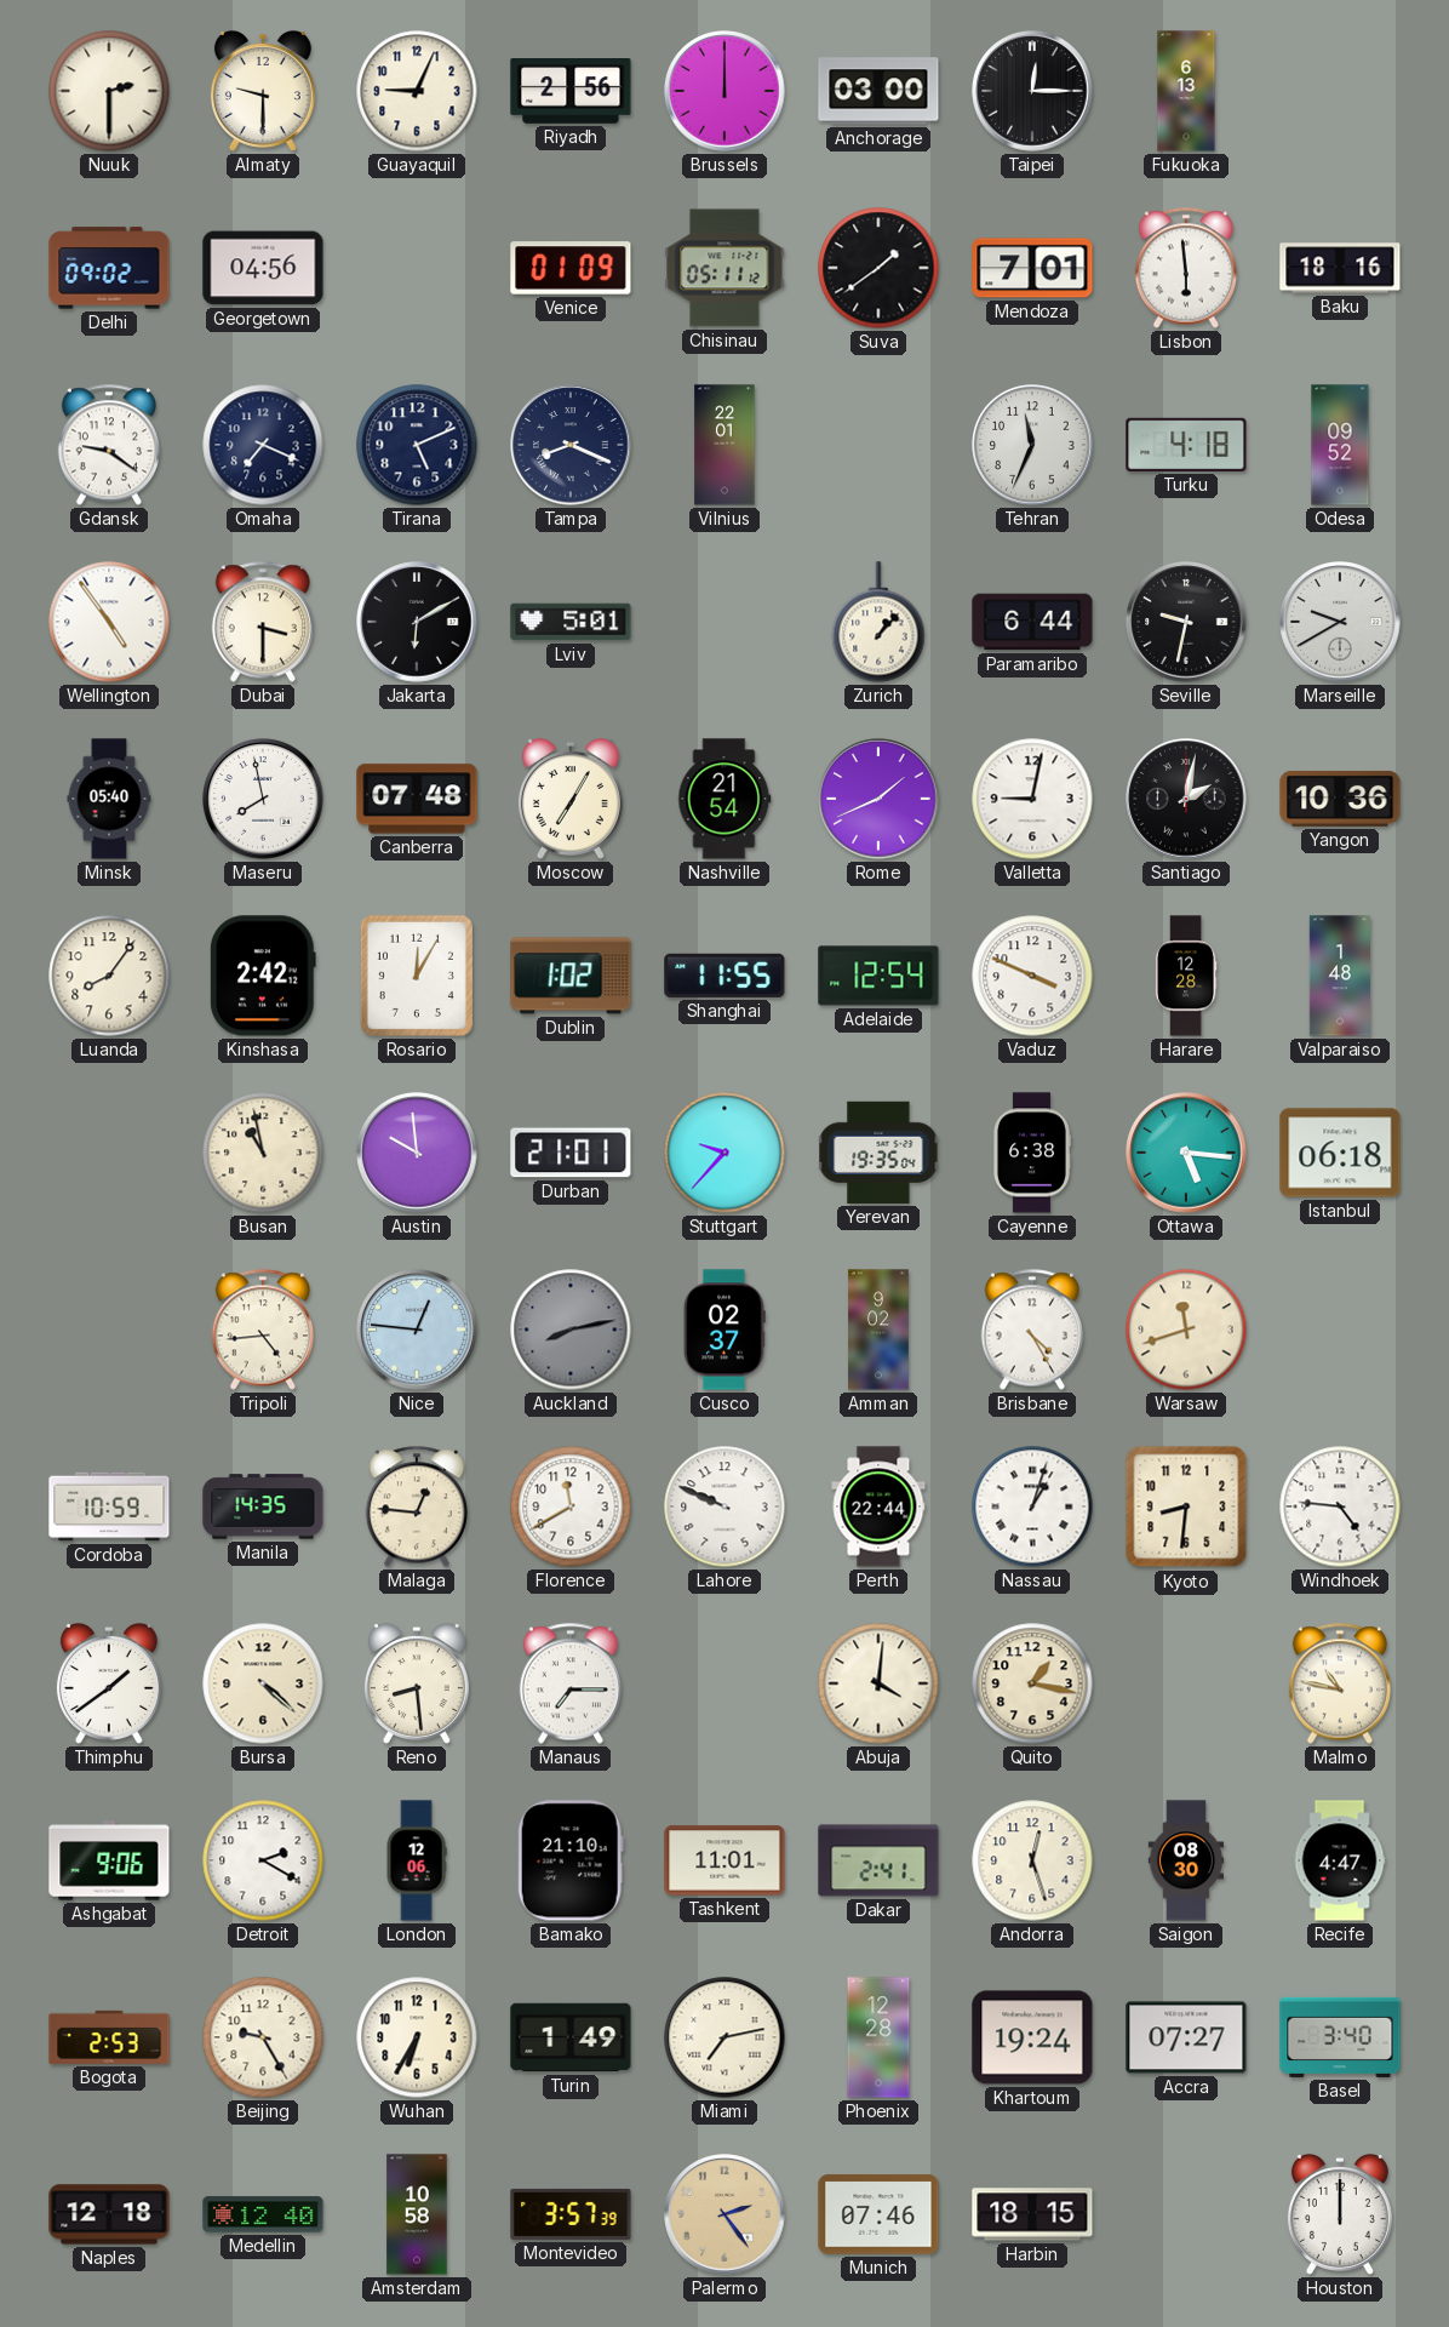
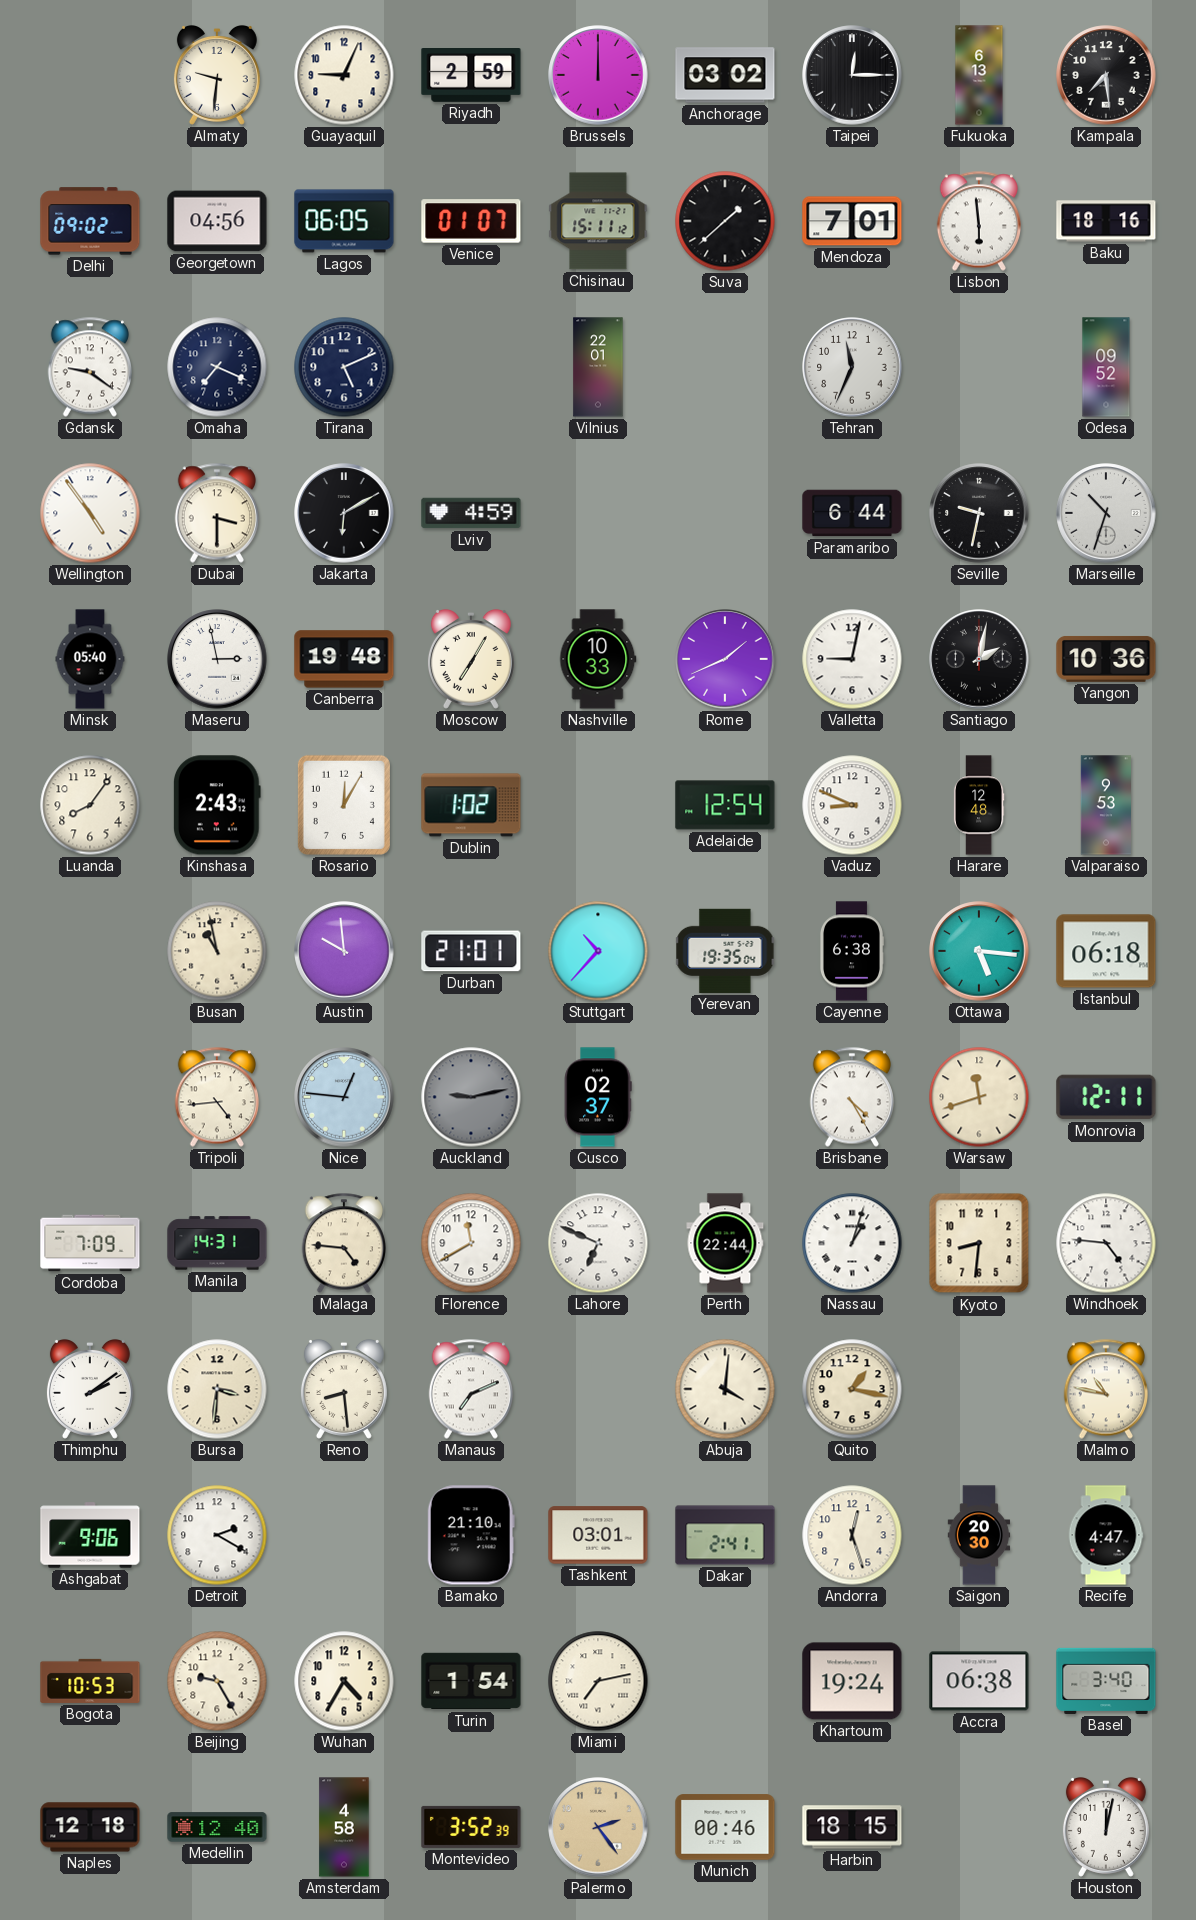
Nuuk: 2:30 -> none (109, 91)
Almaty: 9:30 -> 9:31 (217, 75)
Riyadh: 2:56 -> 2:59 (471, 76)
Anchorage: 03:00 -> 03:02 (725, 75)
Kampala: none -> 7:29 (1106, 75)
Lagos: none -> 06:05 (344, 221)
Venice: 01:09 -> 01:07 (471, 221)
Chisinau: 05:11 -> 15:11 (598, 221)
Suva: 1:39 -> 1:38 (725, 221)
Tampa: 8:19 -> none (571, 445)
Turku: 4:18 -> none (1186, 445)
Lviv: 5:01 -> 4:59 (471, 513)
Zurich: 1:07 -> none (878, 622)
Marseille: 9:40 -> 10:33 (1106, 513)
Maseru: 7:58 -> 2:58 (217, 659)
Canberra: 07:48 -> 19:48 (344, 659)
Nashville: 21:54 -> 10:33 (598, 659)
Kinshasa: 2:42 -> 2:43 (217, 805)
Shanghai: 11:55 -> none (724, 976)
Vaduz: 3:49 -> 8:49 (852, 805)
Harare: 12:28 -> 12:48 (979, 805)
Valparaiso: 1:48 -> 9:53 (1105, 805)
Stuttgart: 9:37 -> 10:37 (598, 951)
Auckland: 8:13 -> 9:13 (471, 1097)
Amman: 9:02 -> none (878, 1330)
Monrovia: none -> 12:11 (1106, 1097)
Cordoba: 10:59 -> 7:09 (90, 1243)
Manila: 14:35 -> 14:31 (217, 1243)
Malaga: 12:46 -> 4:46 (343, 1243)
Lahore: 9:49 -> 6:49 (598, 1243)
Thimphu: 1:39 -> 2:09 (90, 1389)
Bursa: 4:22 -> 3:31 (217, 1389)
Manaus: 7:15 -> 7:11 (470, 1389)
London: 12:06 -> none (417, 1860)
Tashkent: 11:01 -> 03:01 (598, 1535)
Saigon: 08:30 -> 20:30 (979, 1535)
Bogota: 2:53 -> 10:53 (90, 1681)
Wuhan: 6:35 -> 4:35 (344, 1681)
Turin: 1:49 -> 1:54 (471, 1681)
Phoenix: 12:28 -> none (878, 2037)
Accra: 07:27 -> 06:38 (979, 1681)
Amsterdam: 10:58 -> 4:58 (344, 1827)
Montevideo: 3:57 -> 3:52 (471, 1827)
Munich: 07:46 -> 00:46 (725, 1827)
Houston: 12:00 -> 12:02 (1106, 1827)
